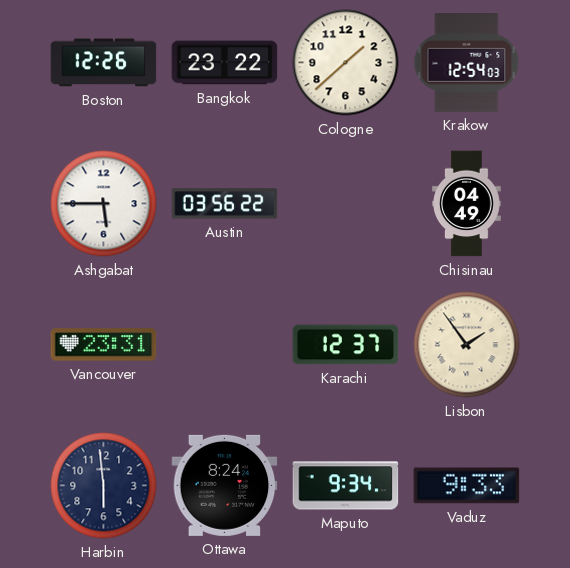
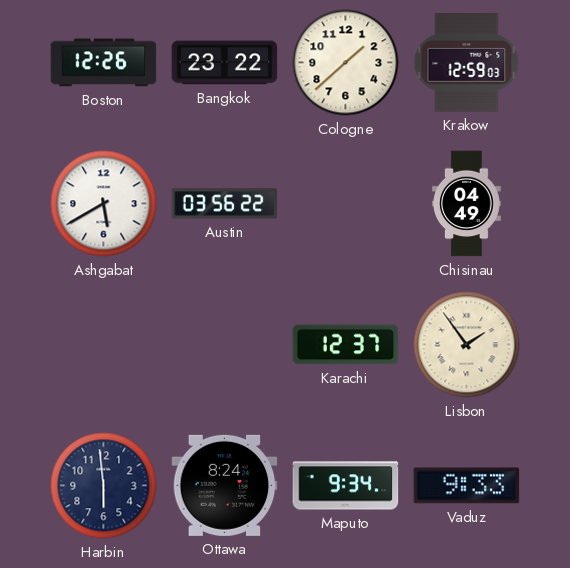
Krakow: 12:54 -> 12:59 (467, 63)
Ashgabat: 5:45 -> 5:40 (104, 204)
Vancouver: 23:31 -> none (104, 345)
